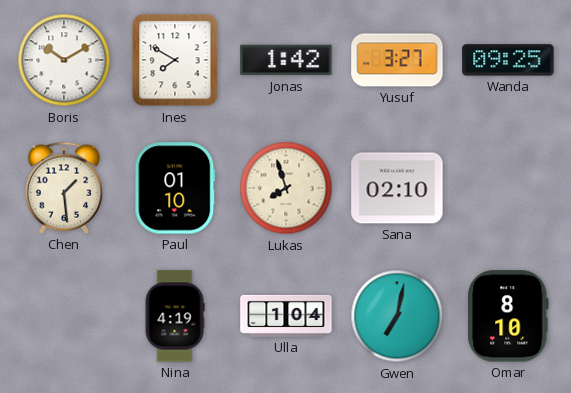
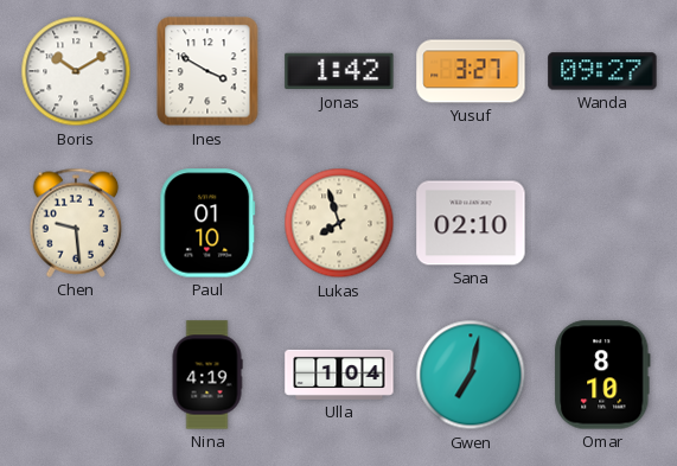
Ines: 7:50 -> 3:50 (207, 71)
Wanda: 09:25 -> 09:27 (602, 71)
Chen: 1:29 -> 9:29 (76, 223)
